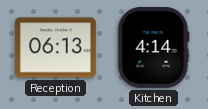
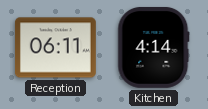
Reception: 06:13 -> 06:11 (55, 48)
